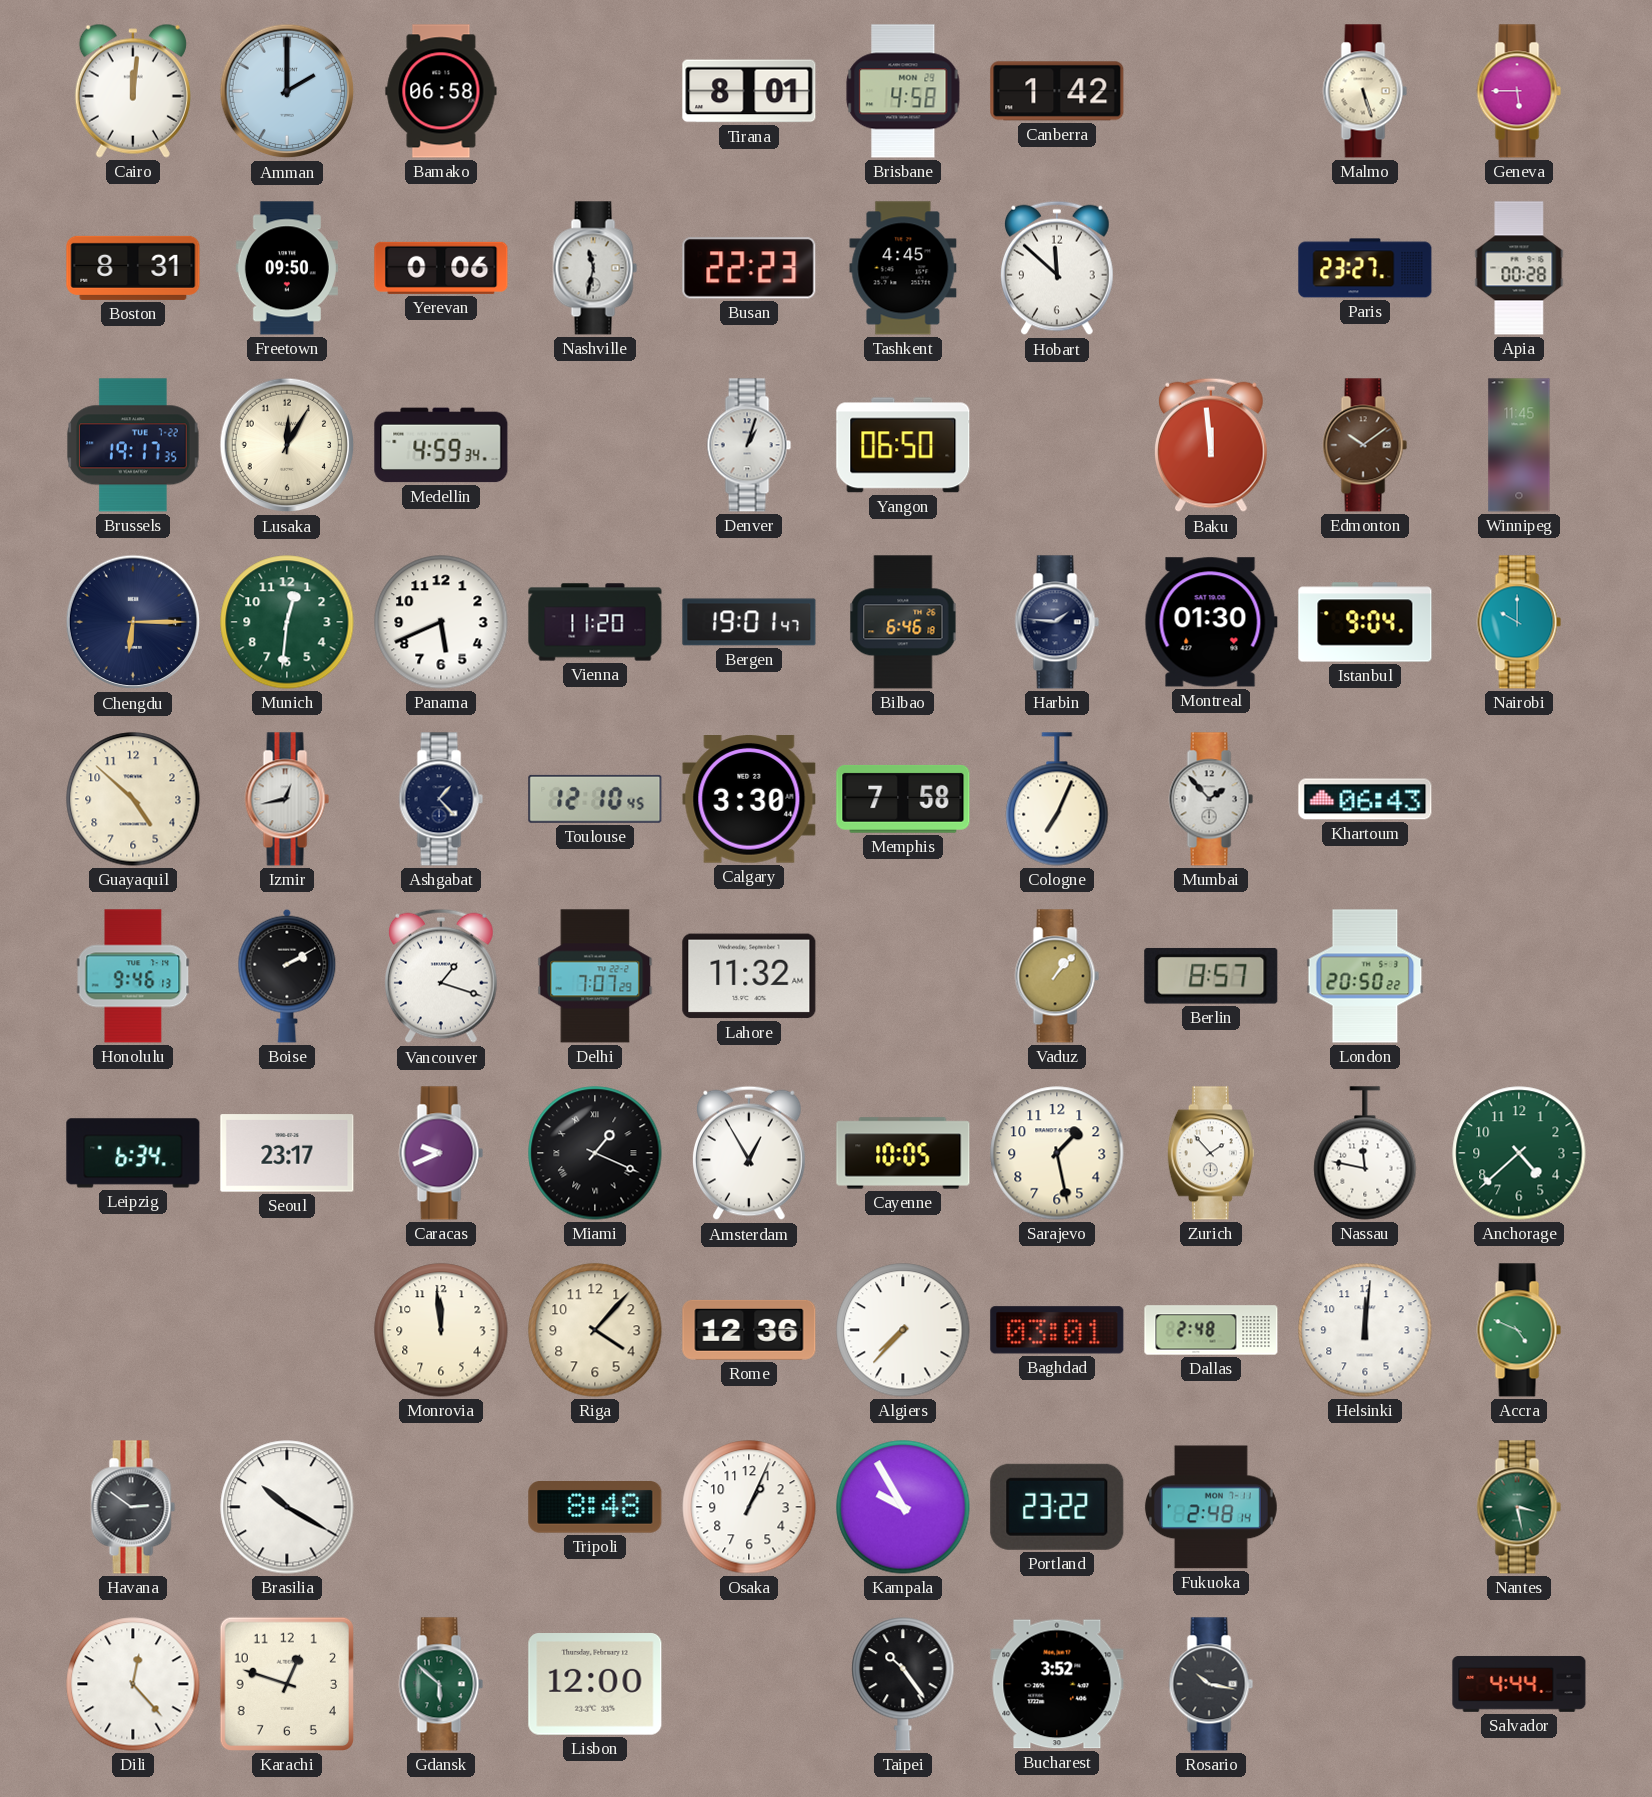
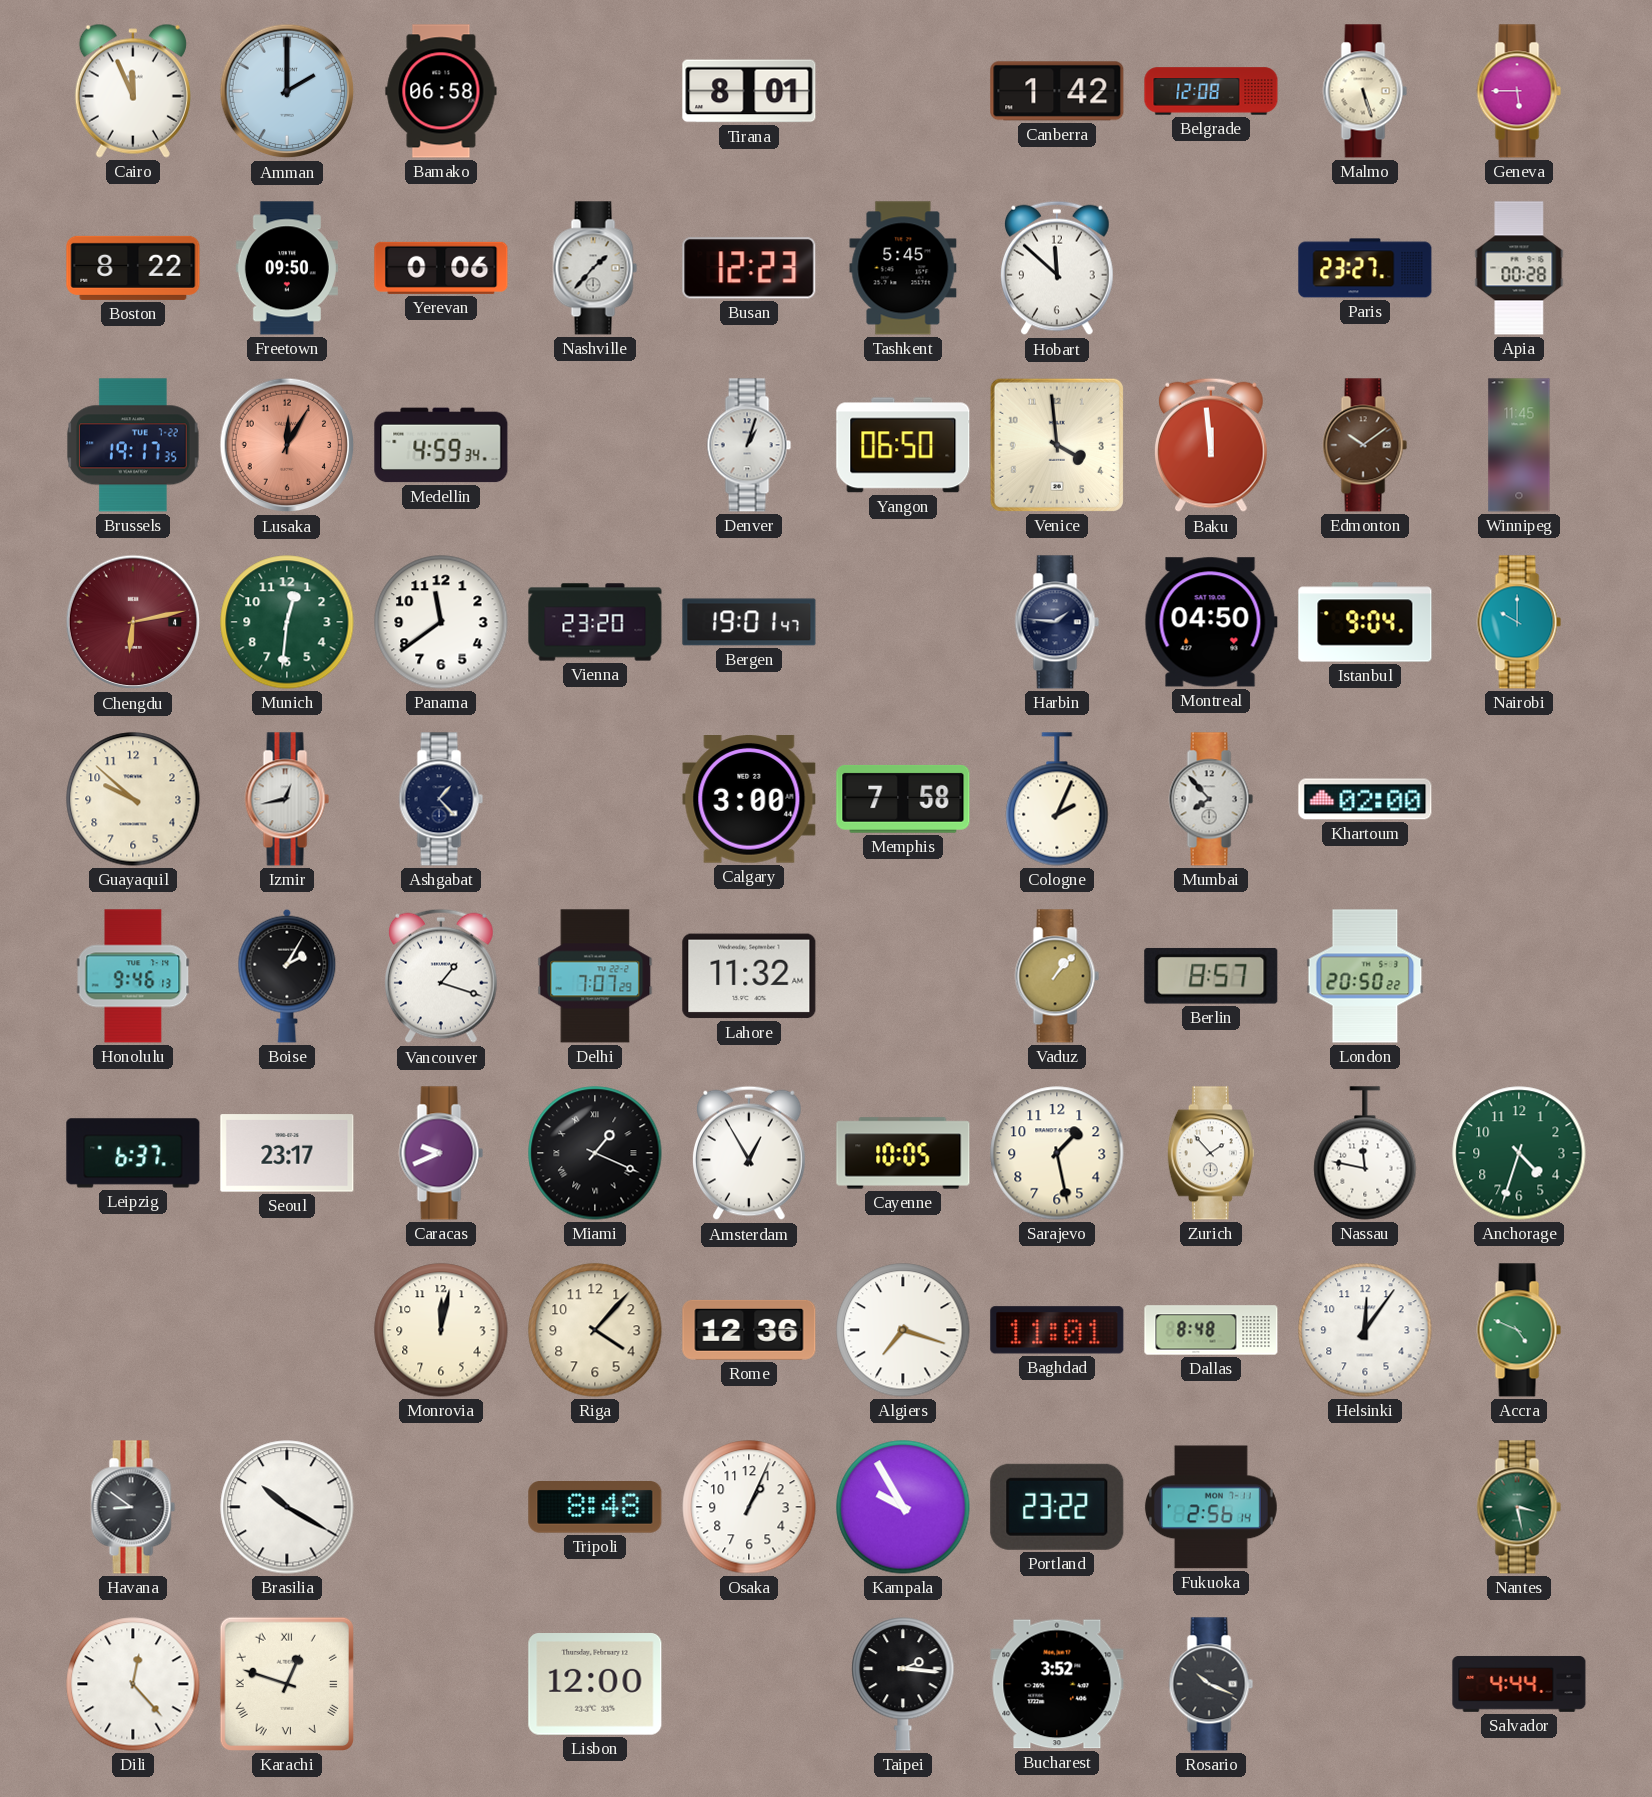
Cairo: 12:01 -> 11:56 (133, 91)
Brisbane: 4:58 -> none (903, 91)
Belgrade: none -> 12:08 (1211, 91)
Boston: 8:31 -> 8:22 (133, 268)
Nashville: 11:32 -> 1:37 (595, 268)
Busan: 22:23 -> 12:23 (749, 268)
Tashkent: 4:45 -> 5:45 (903, 268)
Lusaka dial: cream -> salmon (287, 445)
Venice: none -> 3:59 (1057, 445)
Chengdu: 6:15 -> 6:13 (133, 622)
Chengdu dial: navy -> burgundy (133, 622)
Panama: 5:41 -> 11:39 (441, 622)
Vienna: 11:20 -> 23:20 (595, 622)
Bilbao: 6:46 -> none (903, 622)
Montreal: 01:30 -> 04:50 (1211, 622)
Guayaquil: 4:52 -> 9:52 (133, 799)
Toulouse: 12:10 -> none (595, 799)
Calgary: 3:30 -> 3:00 (749, 800)
Cologne: 7:04 -> 2:04 (1057, 799)
Mumbai: 1:53 -> 7:53 (1211, 799)
Khartoum: 06:43 -> 02:00 (1365, 799)
Boise: 2:10 -> 2:05 (287, 976)
Leipzig: 6:34 -> 6:37 (133, 1153)
Anchorage: 4:38 -> 4:33 (1519, 1153)
Monrovia: 11:59 -> 12:02 (441, 1330)
Algiers: 7:37 -> 7:18 (903, 1330)
Baghdad: 03:01 -> 11:01 (1057, 1330)
Dallas: 2:48 -> 8:48 (1211, 1330)
Helsinki: 12:01 -> 12:06 (1365, 1330)
Havana: 2:51 -> 8:51 (133, 1507)
Fukuoka: 2:48 -> 2:56 (1211, 1507)
Karachi numerals: Arabic -> Roman (287, 1684)
Gdansk: 5:52 -> none (441, 1684)
Taipei: 10:24 -> 2:16 (903, 1684)
Rosario: 10:17 -> 10:19 (1211, 1684)
